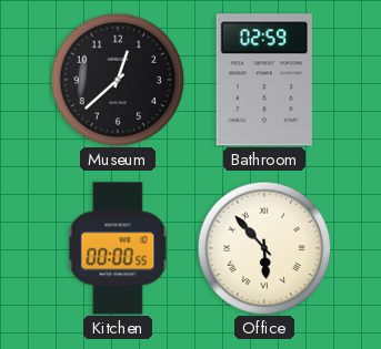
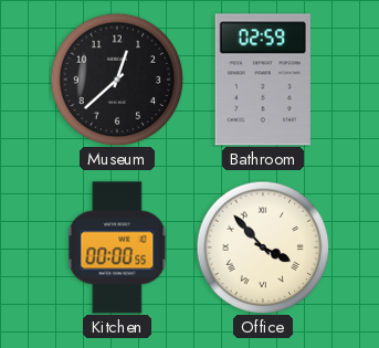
Office: 5:53 -> 3:53 (263, 247)
